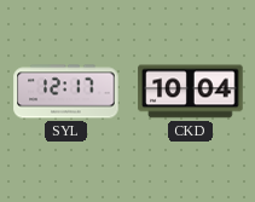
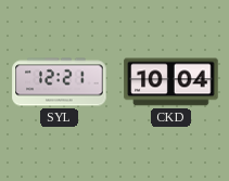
SYL: 12:17 -> 12:21 (60, 82)
